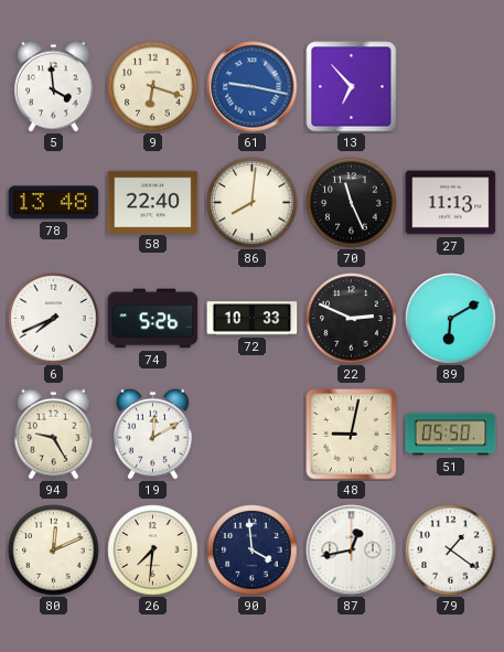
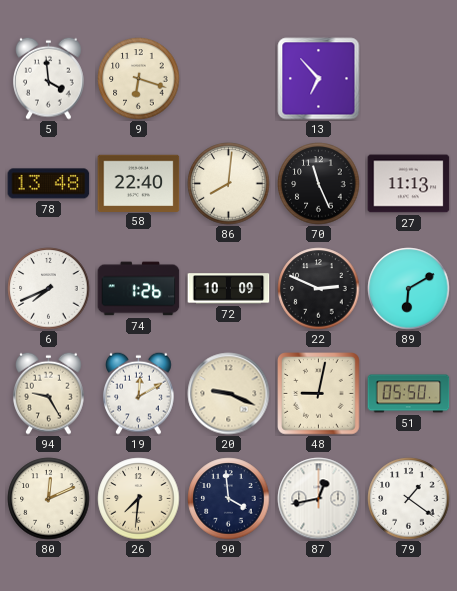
61: 9:17 -> none (253, 87)
74: 5:26 -> 1:26 (139, 289)
72: 10:33 -> 10:09 (229, 289)
20: none -> 9:19 (229, 394)
